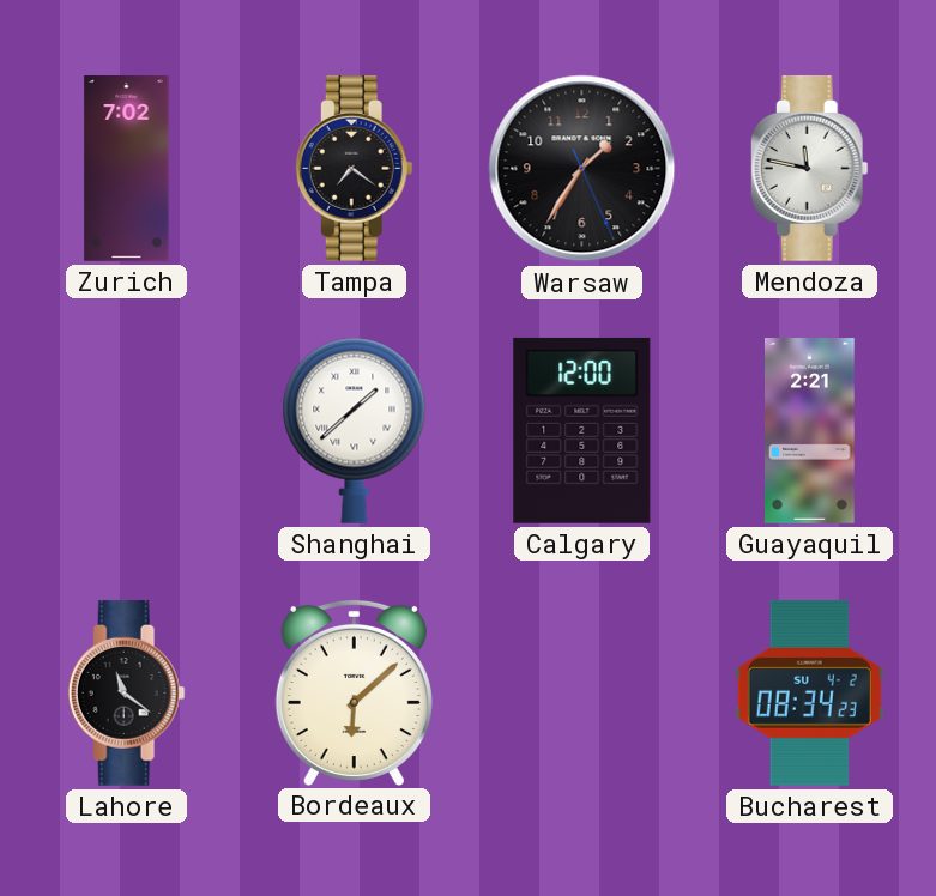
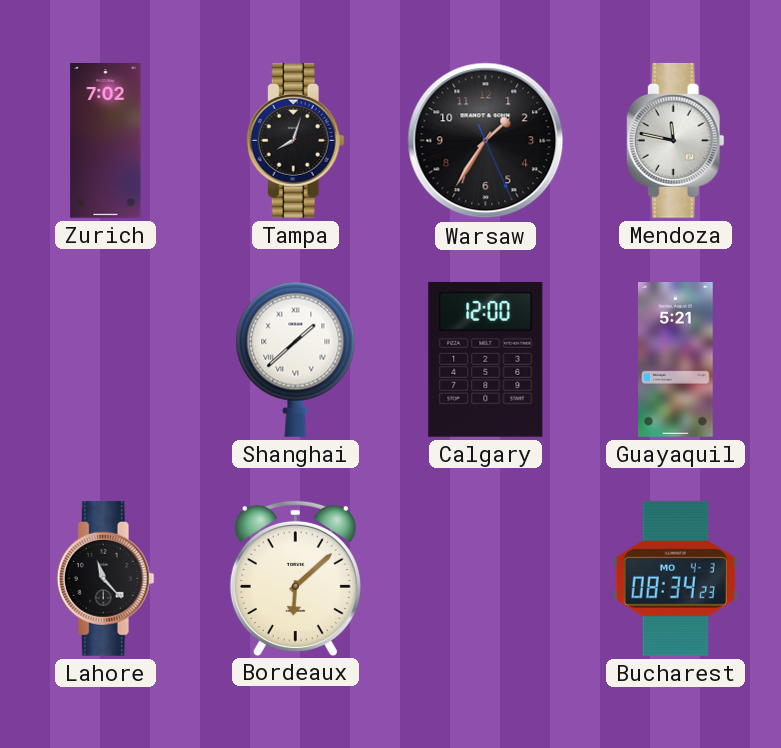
Tampa: 7:21 -> 8:03 (295, 140)
Guayaquil: 2:21 -> 5:21 (676, 360)
Lahore: 11:21 -> 11:23 (105, 578)
Bucharest date: SU 4-2 -> MO 4-3 (675, 578)
